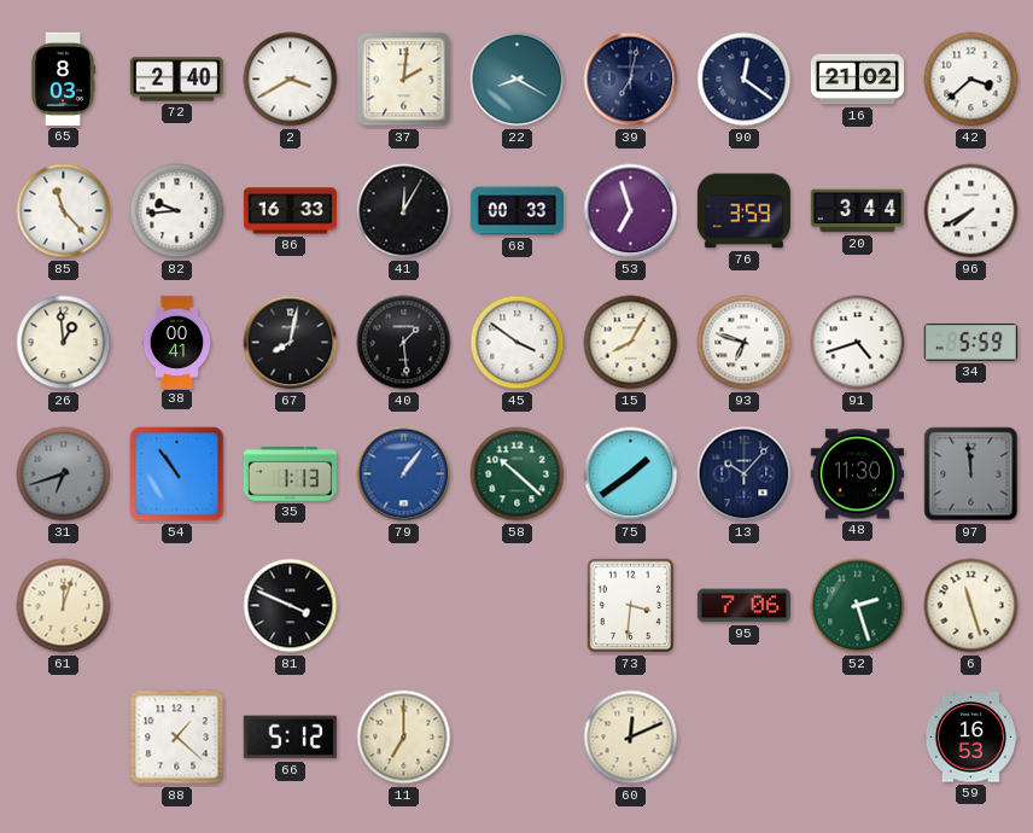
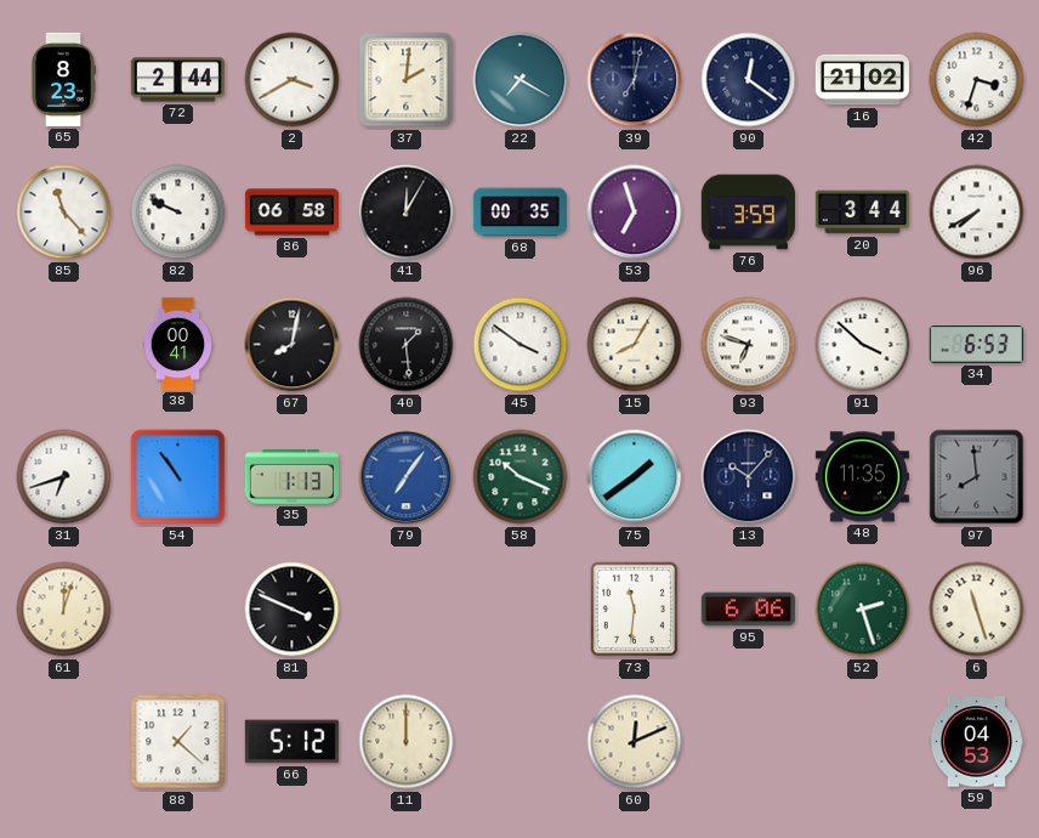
65: 8:03 -> 8:23 (63, 79)
72: 2:40 -> 2:44 (177, 80)
22: 8:20 -> 7:20 (521, 80)
42: 3:38 -> 3:33 (977, 80)
82: 9:44 -> 9:49 (178, 213)
86: 16:33 -> 06:58 (291, 213)
68: 00:33 -> 00:35 (519, 213)
26: 12:59 -> none (64, 343)
91: 4:42 -> 3:52 (863, 345)
34: 5:59 -> 6:53 (976, 345)
31 dial: grey -> white (64, 477)
79: 1:06 -> 7:06 (407, 477)
58: 10:22 -> 10:19 (521, 477)
48: 11:30 -> 11:35 (862, 477)
97: 11:59 -> 7:59 (977, 477)
73: 3:31 -> 11:31 (635, 610)
95: 7:06 -> 6:06 (748, 610)
11: 7:00 -> 12:00 (407, 742)
59: 16:53 -> 04:53 (976, 742)
